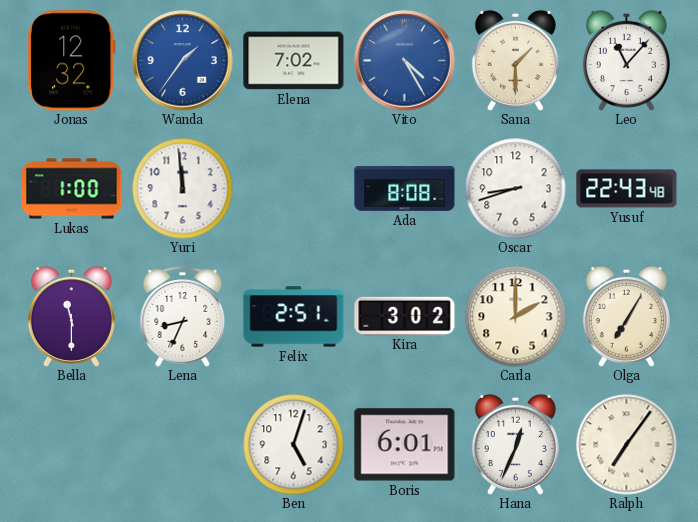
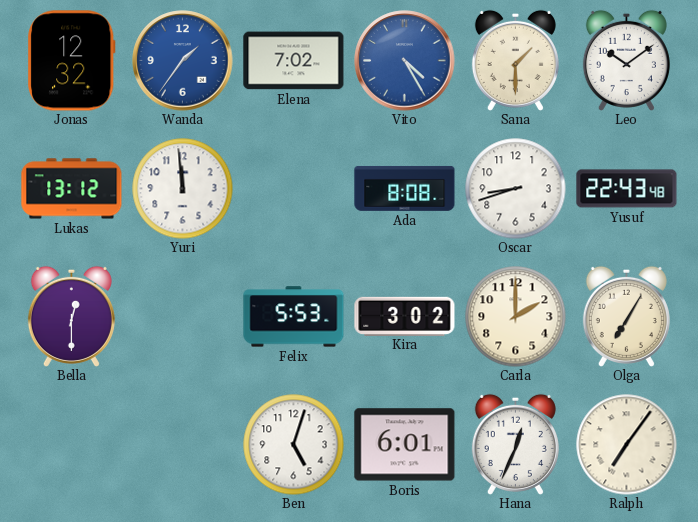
Leo: 11:07 -> 10:09 (626, 60)
Lukas: 1:00 -> 13:12 (72, 189)
Bella: 11:30 -> 12:30 (71, 316)
Lena: 8:34 -> none (183, 317)
Felix: 2:51 -> 5:53 (294, 317)
